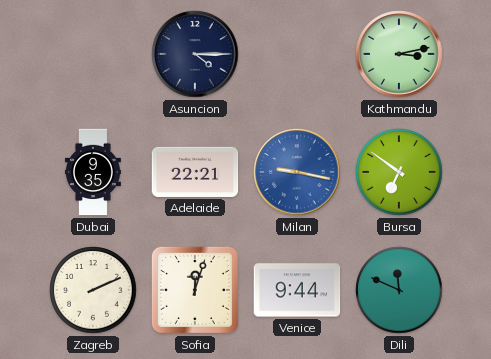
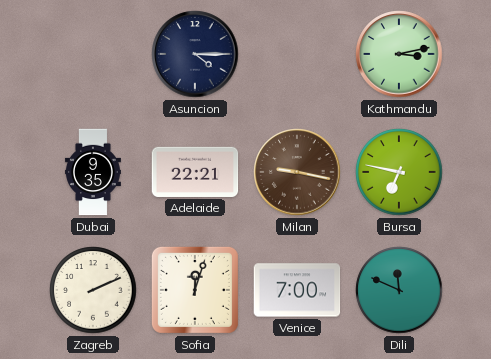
Milan dial: blue -> brown (297, 172)
Bursa: 6:51 -> 6:47 (399, 172)
Venice: 9:44 -> 7:00 (297, 290)
